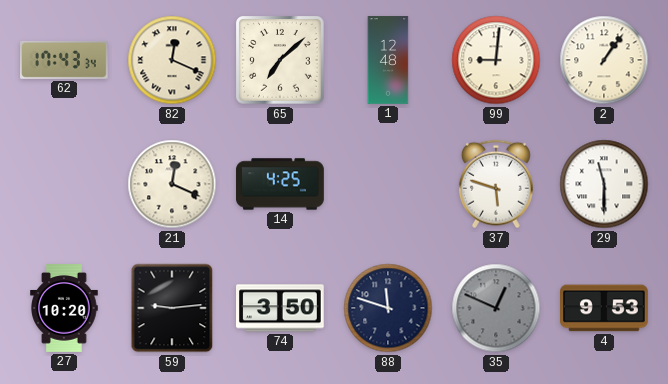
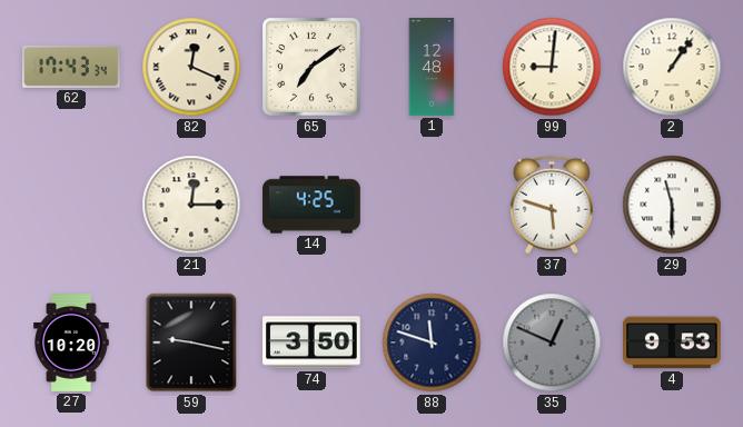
65: 7:08 -> 7:09 (313, 68)
21: 12:19 -> 12:15 (191, 205)
59: 9:14 -> 9:17 (191, 342)
